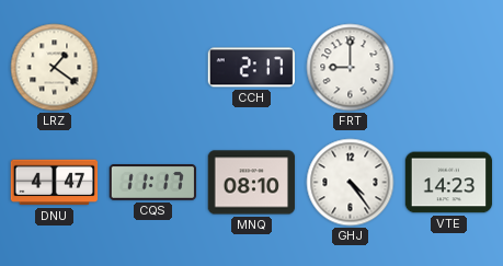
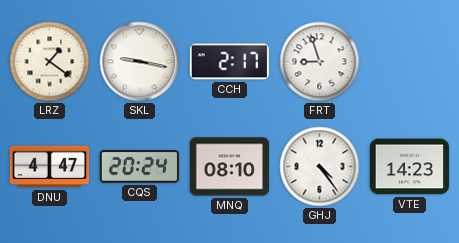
SKL: none -> 9:17 (140, 62)
FRT: 9:00 -> 8:57 (320, 62)
CQS: 11:17 -> 20:24 (140, 167)
